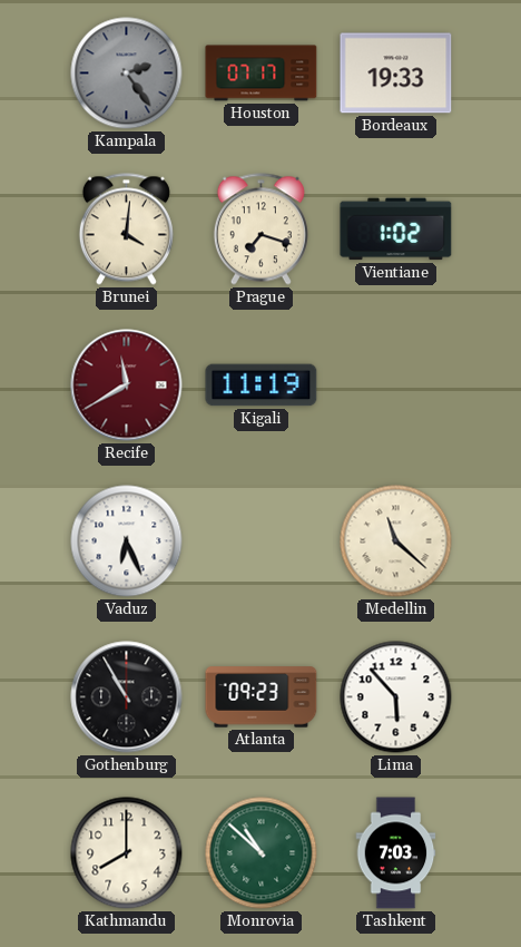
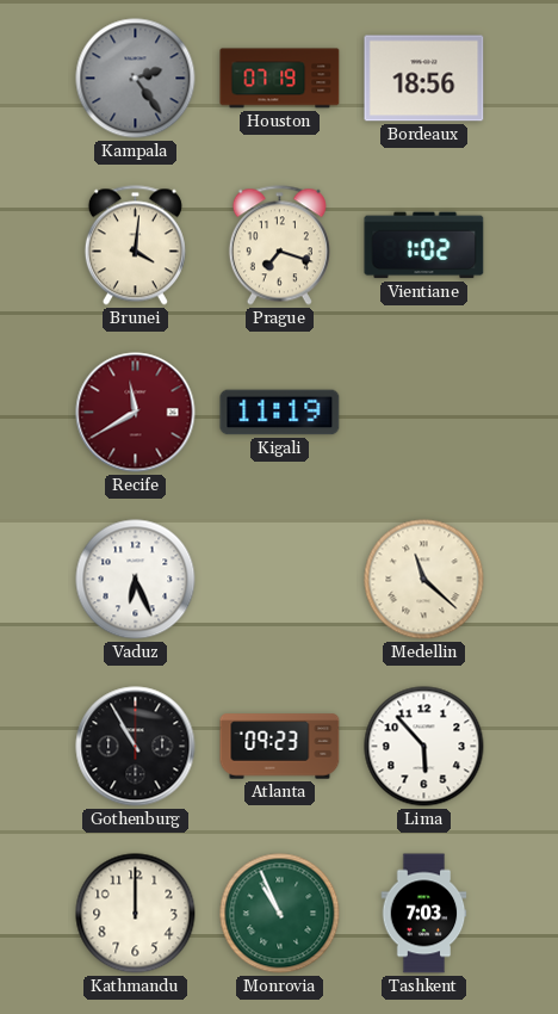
Houston: 07:17 -> 07:19 (280, 79)
Bordeaux: 19:33 -> 18:56 (424, 79)
Kathmandu: 8:00 -> 12:00 (136, 914)
Monrovia: 10:52 -> 10:56 (280, 914)
